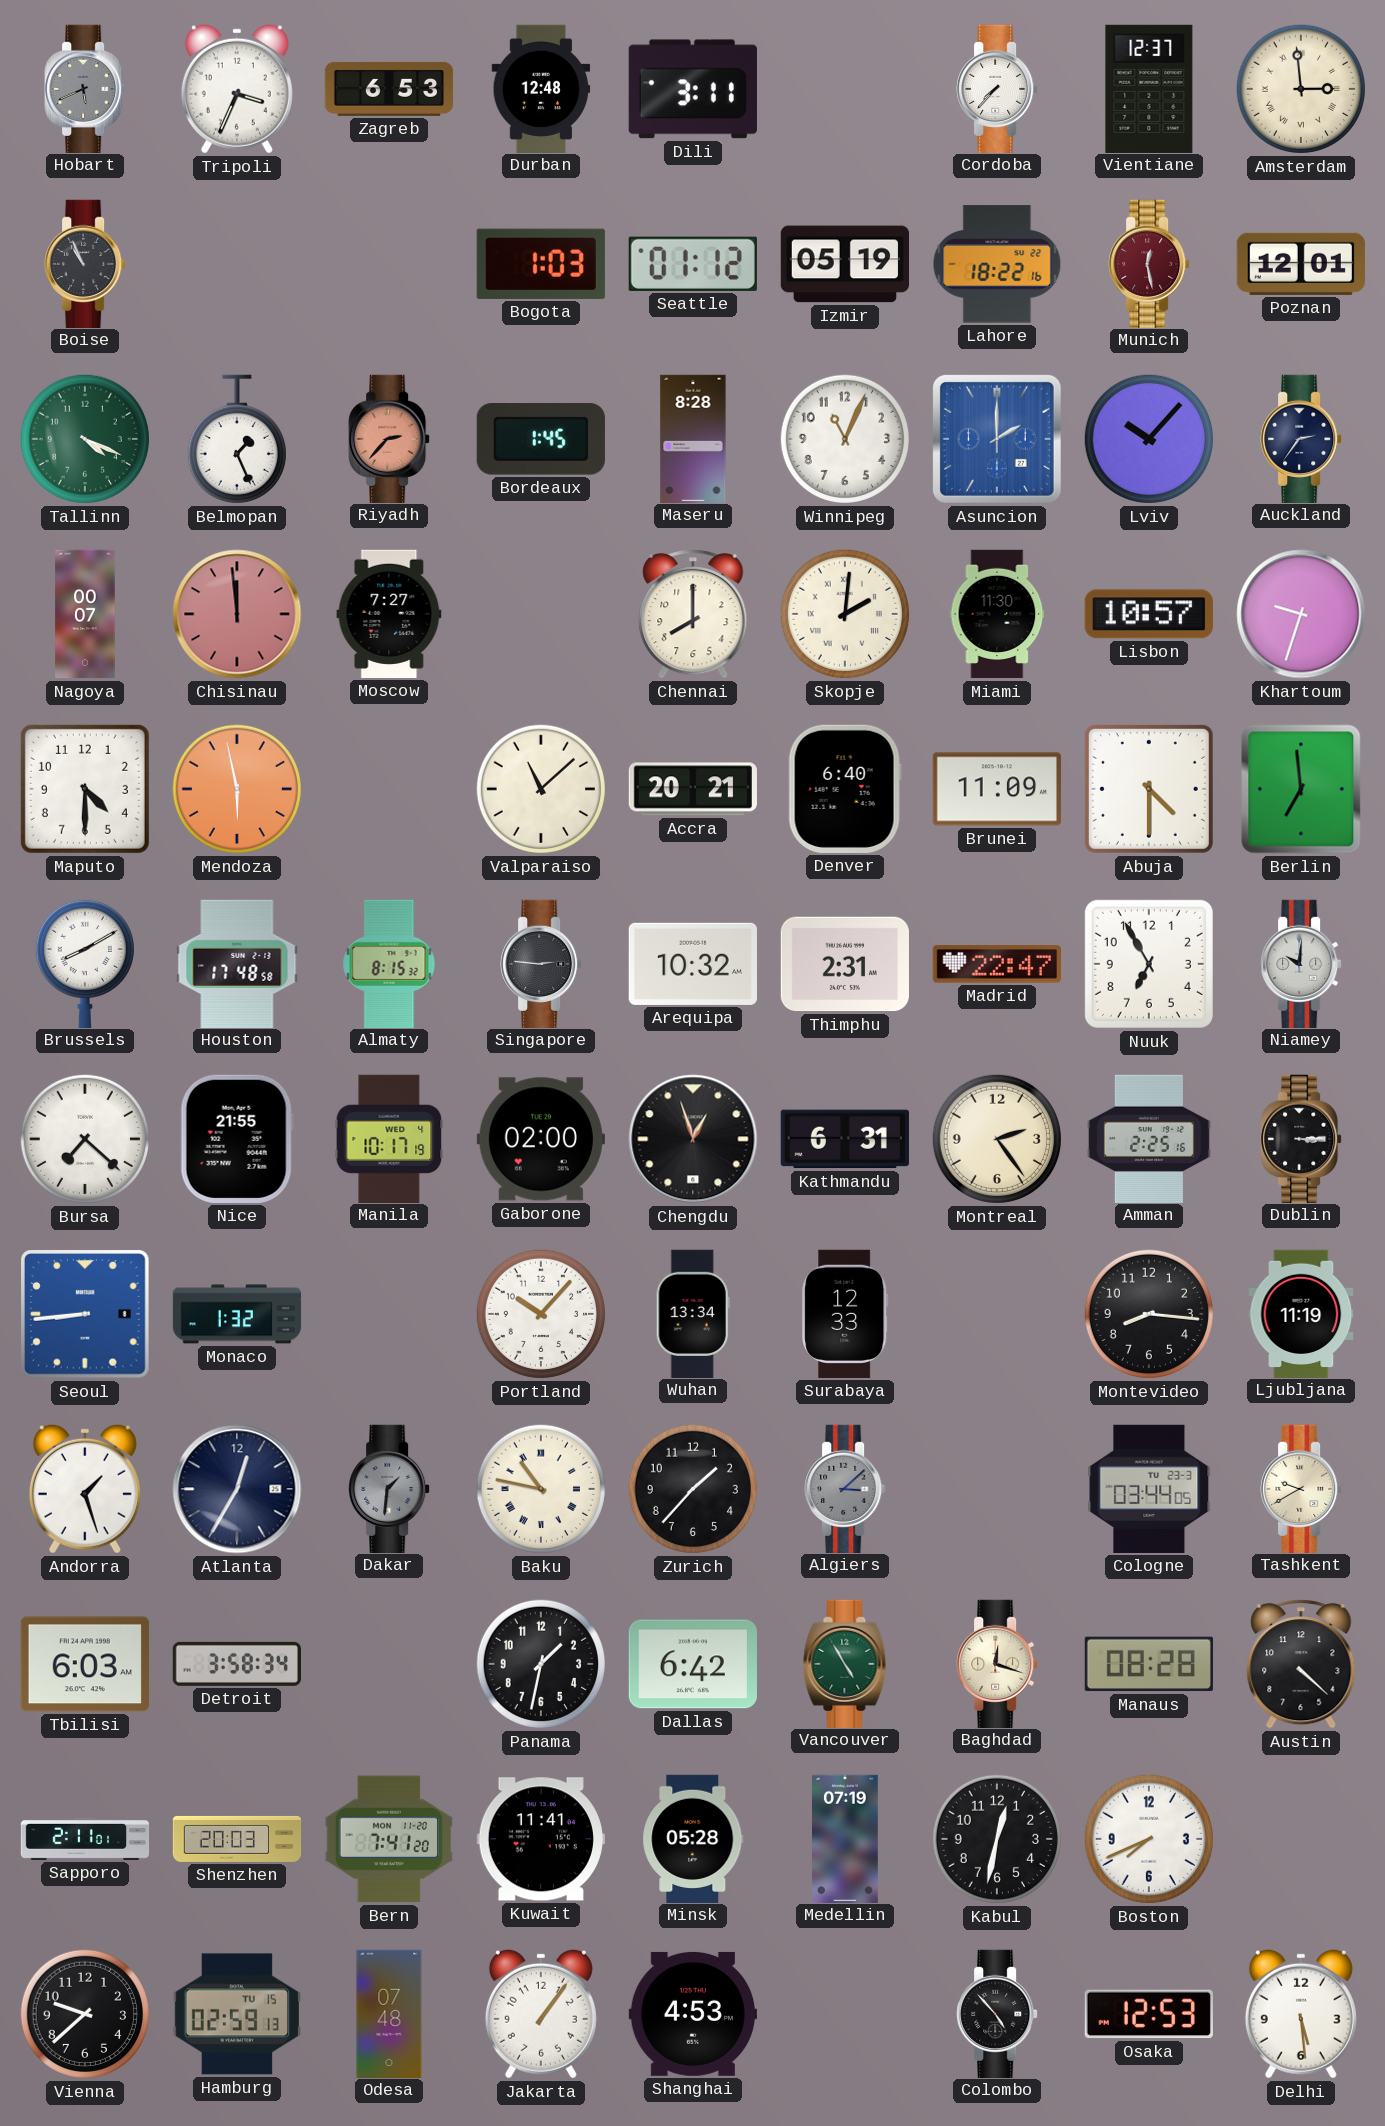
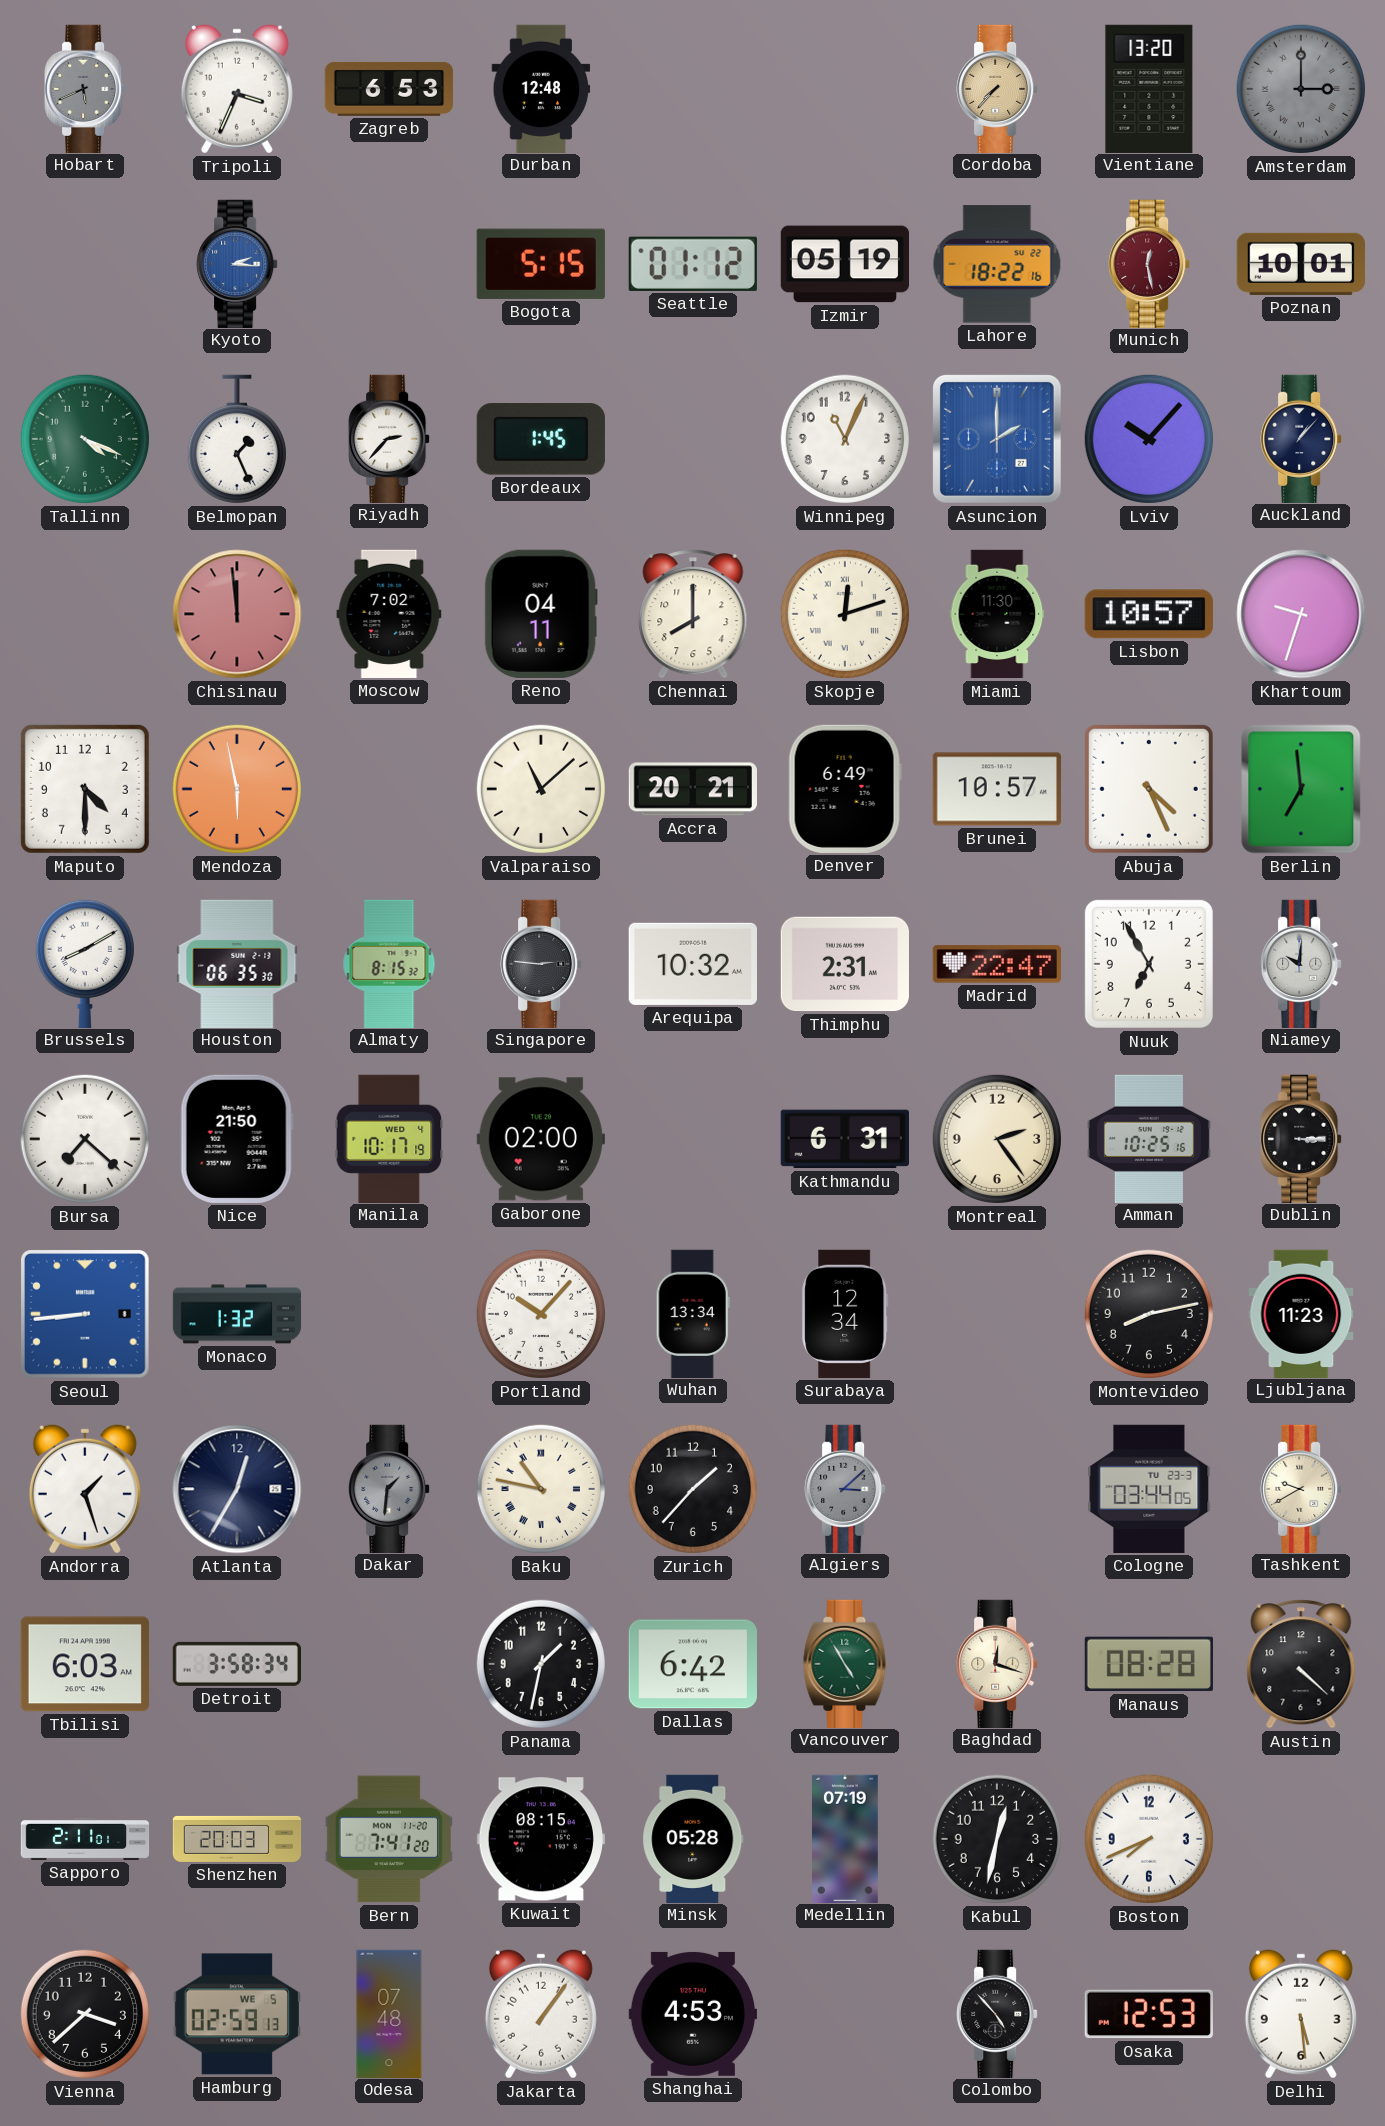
Dili: 3:11 -> none (693, 89)
Cordoba dial: white -> champagne (997, 88)
Vientiane: 12:37 -> 13:20 (1149, 88)
Amsterdam: 2:59 -> 3:00 (1301, 89)
Amsterdam dial: cream -> grey (1301, 89)
Boise: 10:56 -> none (85, 263)
Kyoto: none -> 2:16 (237, 263)
Bogota: 1:03 -> 5:15 (541, 264)
Poznan: 12:01 -> 10:01 (1301, 264)
Riyadh dial: salmon -> white (389, 438)
Maseru: 8:28 -> none (693, 438)
Auckland: 2:36 -> 1:07 (1301, 438)
Nagoya: 00:07 -> none (85, 614)
Moscow: 7:27 -> 7:02 (389, 614)
Reno: none -> 04:11 (541, 614)
Skopje: 2:01 -> 12:12 (845, 614)
Denver: 6:40 -> 6:49 (845, 789)
Brunei: 11:09 -> 10:57 (997, 789)
Abuja: 4:30 -> 4:26 (1149, 789)
Houston: 17:48 -> 06:35 (237, 963)
Nice: 21:55 -> 21:50 (237, 1139)
Chengdu: 12:57 -> none (693, 1139)
Amman: 2:25 -> 10:25 (1149, 1138)
Surabaya: 12:33 -> 12:34 (845, 1314)
Montevideo: 8:16 -> 8:13 (1149, 1314)
Ljubljana: 11:19 -> 11:23 (1301, 1313)
Kuwait: 11:41 -> 08:15 (541, 1839)
Vienna: 9:38 -> 3:38 (85, 2014)
Hamburg date: TU 15 -> WE 5 (237, 2014)
